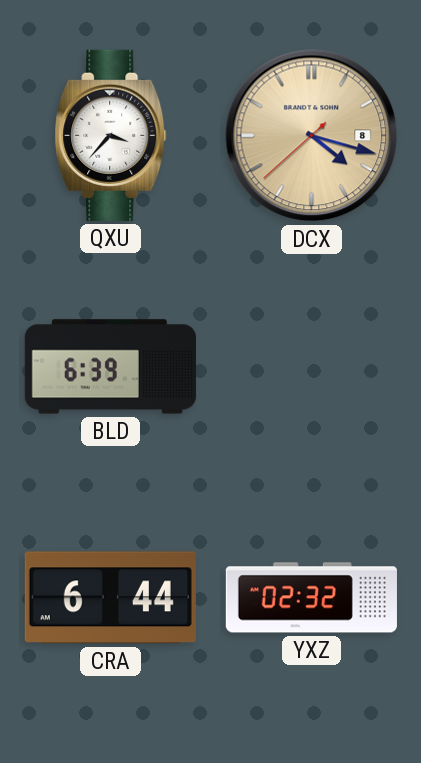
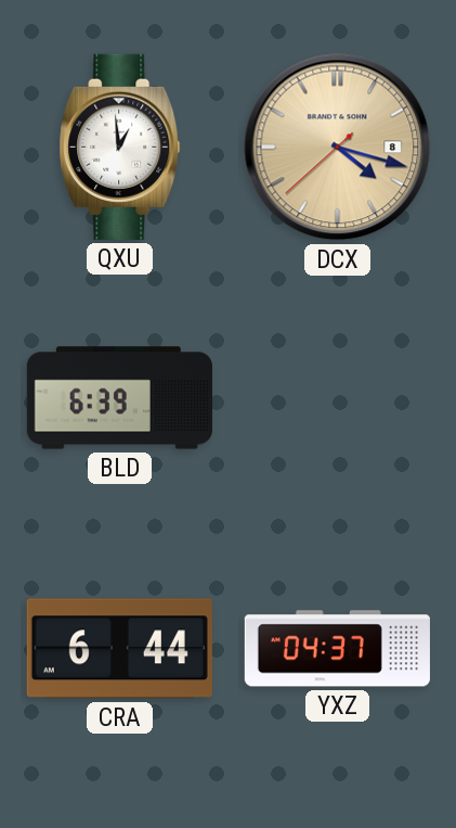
QXU: 3:37 -> 12:59 (120, 147)
YXZ: 02:32 -> 04:37 (337, 649)
